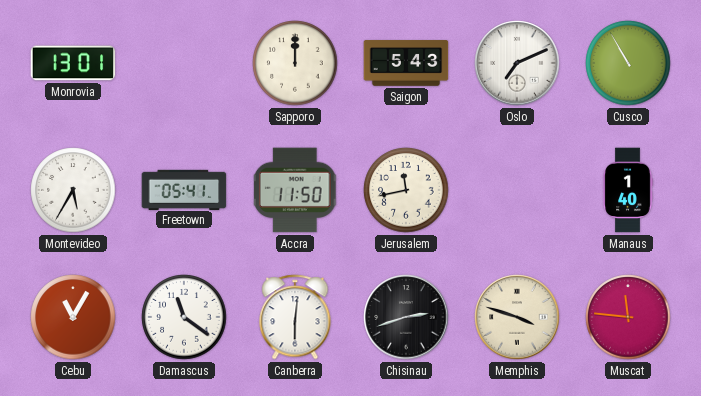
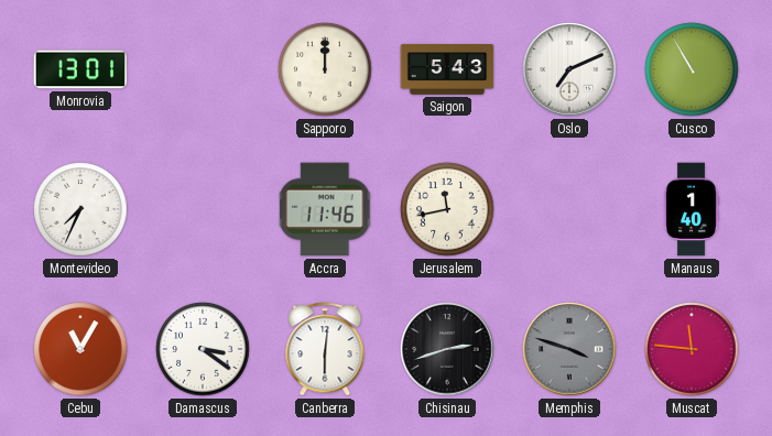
Montevideo: 5:35 -> 7:34 (80, 209)
Freetown: 05:41 -> none (184, 189)
Accra: 11:50 -> 11:46 (325, 209)
Damascus: 11:21 -> 3:21 (203, 349)
Memphis dial: cream -> grey (569, 349)
